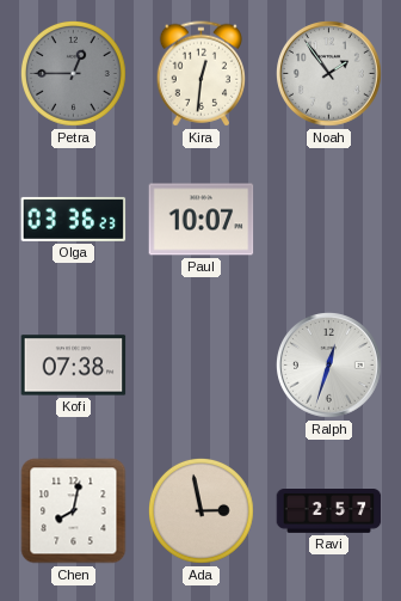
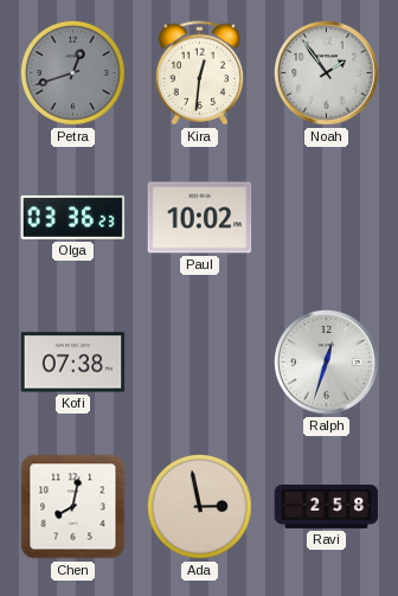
Petra: 12:45 -> 12:42 (73, 73)
Paul: 10:07 -> 10:02 (200, 218)
Ravi: 2:57 -> 2:58 (327, 507)
